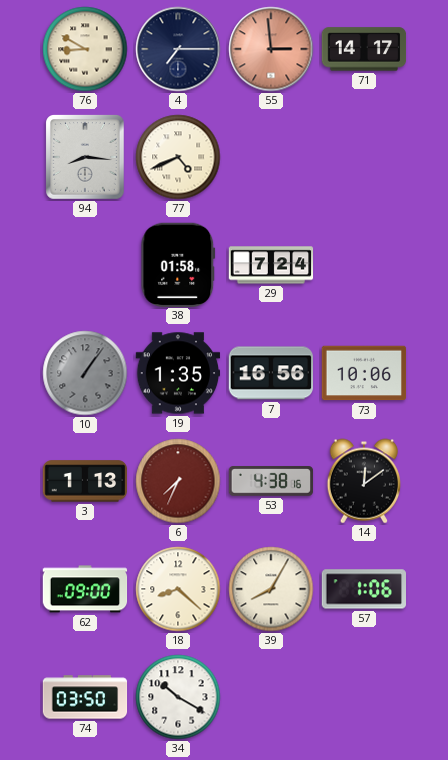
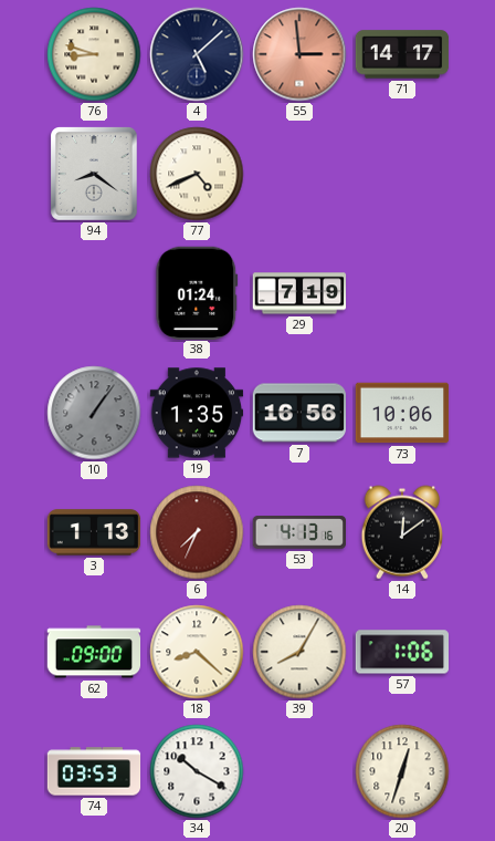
76: 8:50 -> 8:48 (94, 54)
4: 7:15 -> 5:08 (197, 54)
94: 8:16 -> 8:21 (95, 175)
38: 01:58 -> 01:24 (197, 292)
29: 7:24 -> 7:19 (299, 293)
53: 4:38 -> 4:13 (299, 532)
74: 03:50 -> 03:53 (94, 771)
20: none -> 12:33 (402, 771)
